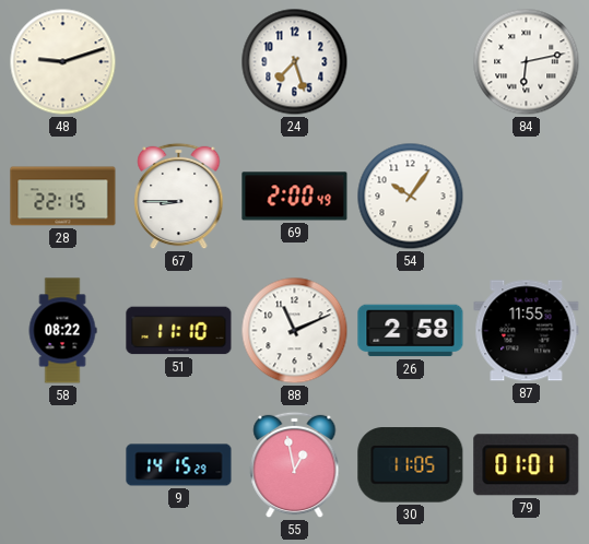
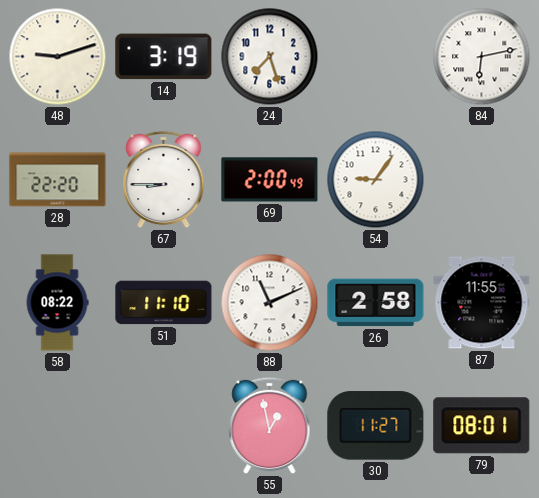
14: none -> 3:19 (164, 57)
28: 22:15 -> 22:20 (58, 180)
54: 10:06 -> 9:06 (376, 180)
9: 14:15 -> none (179, 465)
30: 11:05 -> 11:27 (376, 426)
79: 01:01 -> 08:01 (482, 426)
